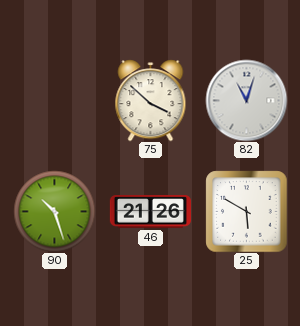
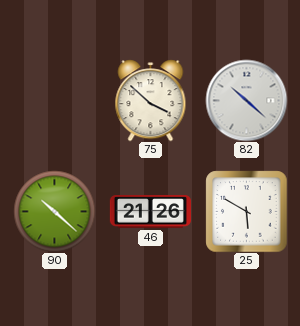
82: 11:03 -> 10:22 (246, 100)
90: 10:27 -> 10:22 (54, 211)
